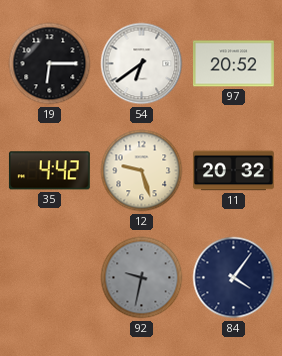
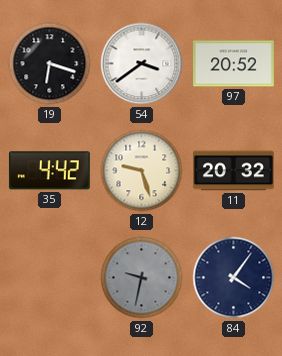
19: 6:15 -> 6:18 (50, 64)
54: 6:39 -> 3:39 (142, 64)
